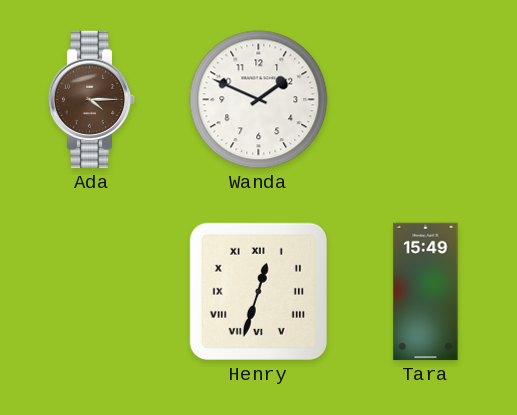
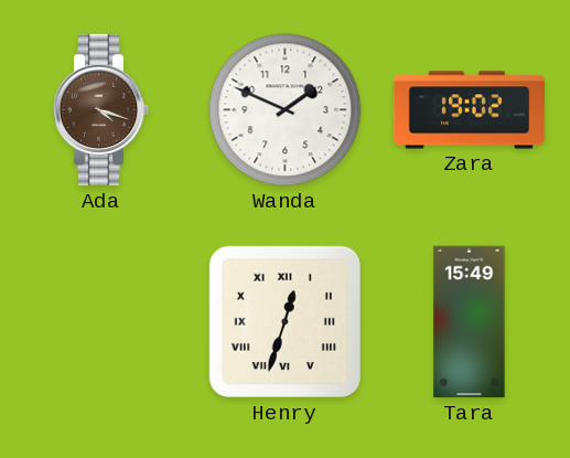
Ada: 4:15 -> 4:18 (101, 110)
Zara: none -> 19:02 (470, 110)
